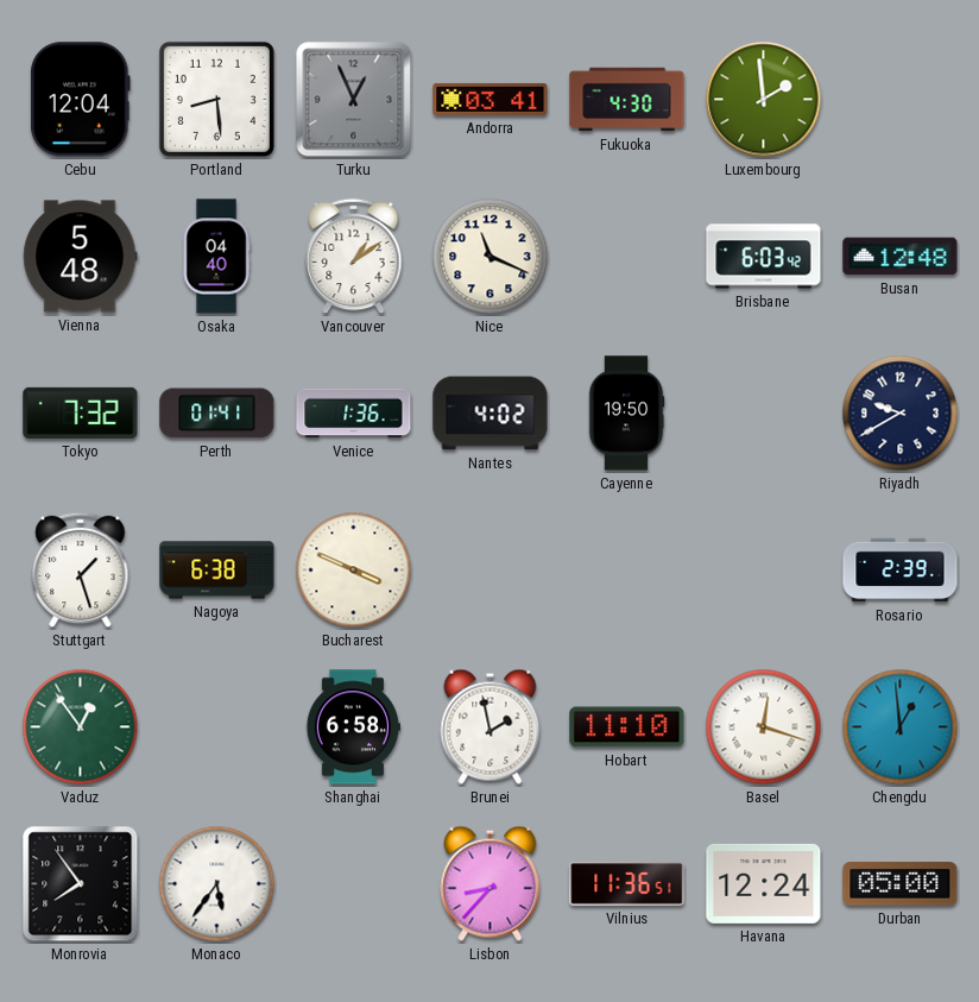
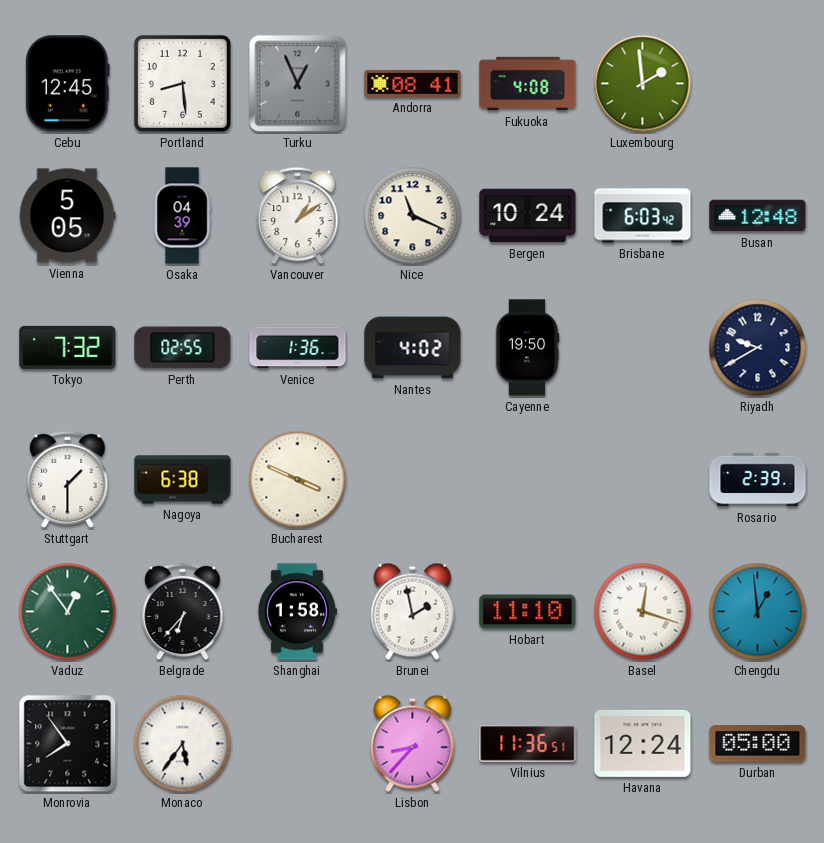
Cebu: 12:04 -> 12:45 (68, 84)
Andorra: 03:41 -> 08:41 (413, 83)
Fukuoka: 4:30 -> 4:08 (528, 84)
Vienna: 5:48 -> 5:05 (68, 216)
Osaka: 04:40 -> 04:39 (182, 216)
Bergen: none -> 10:24 (528, 216)
Perth: 01:41 -> 02:55 (183, 348)
Stuttgart: 1:27 -> 1:30 (68, 480)
Belgrade: none -> 6:37 (183, 612)
Shanghai: 6:58 -> 1:58 (297, 612)
